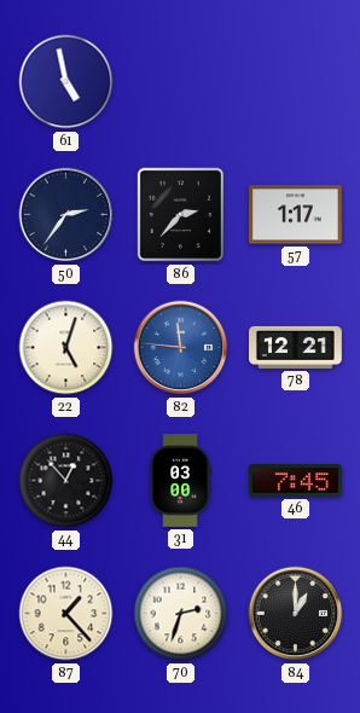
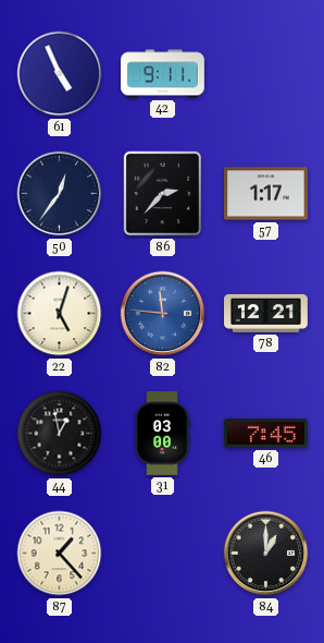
61: 4:58 -> 4:56 (60, 74)
42: none -> 9:11 (163, 74)
50: 2:36 -> 12:36 (60, 194)
44: 12:53 -> 12:58 (60, 434)
70: 2:33 -> none (181, 614)
